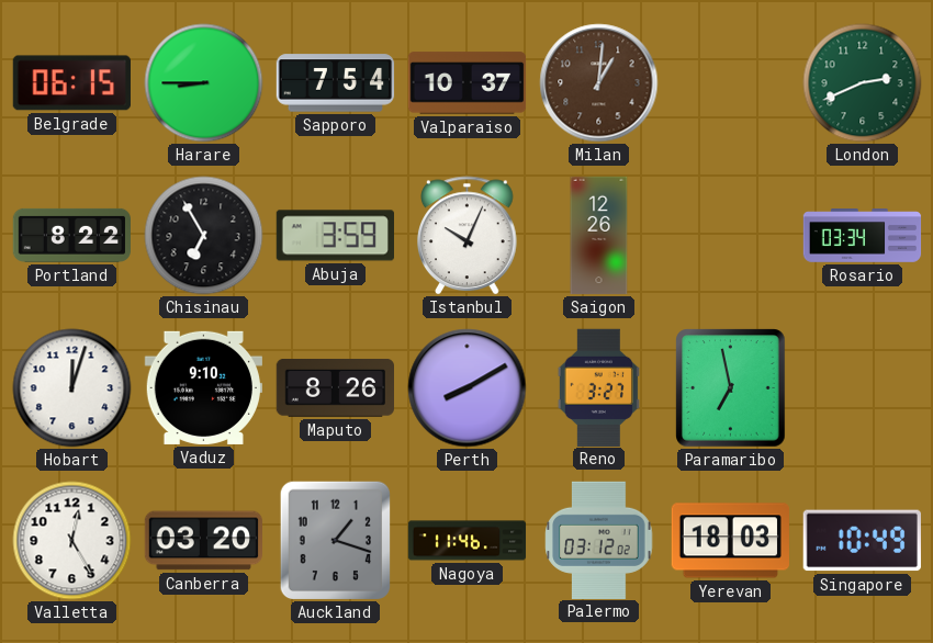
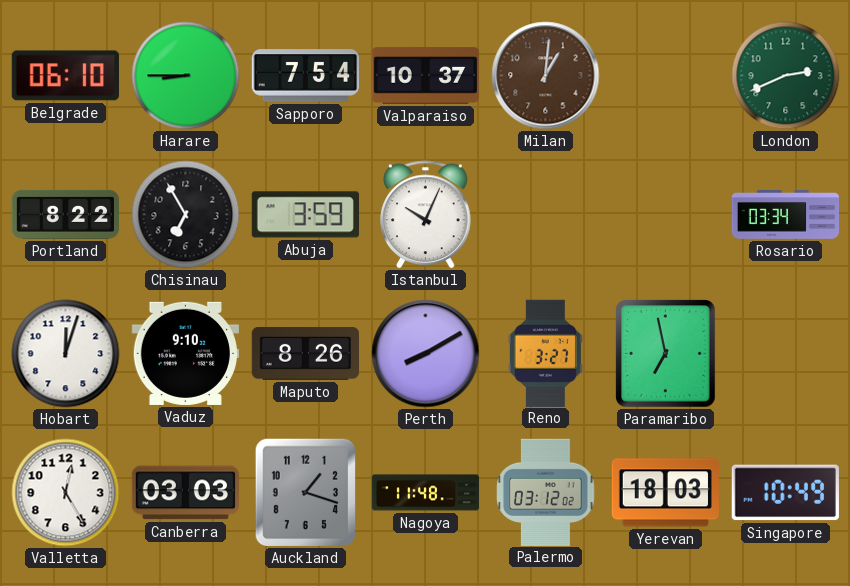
Belgrade: 06:15 -> 06:10 (65, 76)
Saigon: 12:26 -> none (599, 236)
Canberra: 03:20 -> 03:03 (185, 493)
Nagoya: 11:46 -> 11:48 (426, 493)
